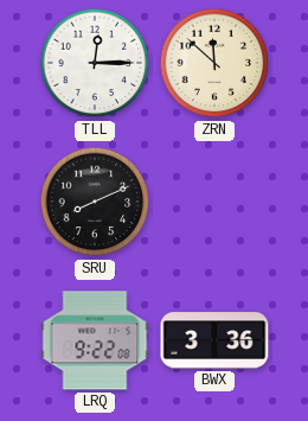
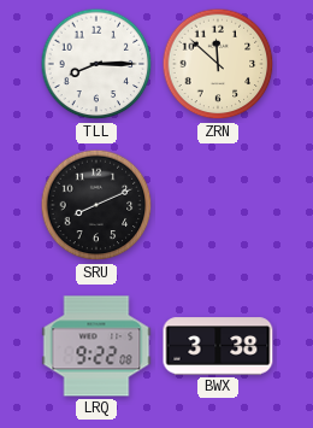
TLL: 12:15 -> 8:15 (96, 64)
BWX: 3:36 -> 3:38 (218, 346)
